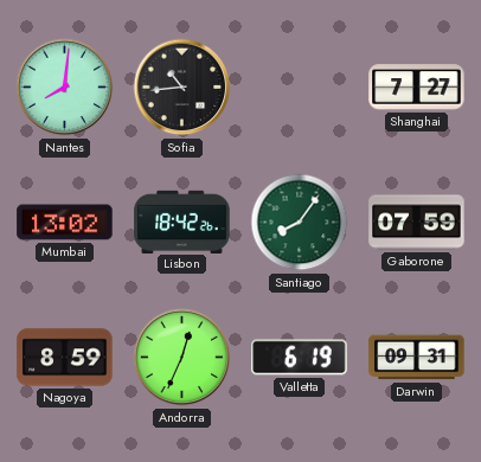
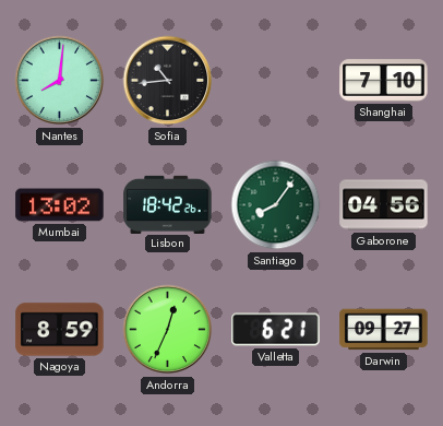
Shanghai: 7:27 -> 7:10 (384, 81)
Gaborone: 07:59 -> 04:56 (384, 205)
Valletta: 6:19 -> 6:21 (276, 330)
Darwin: 09:31 -> 09:27 (384, 330)
